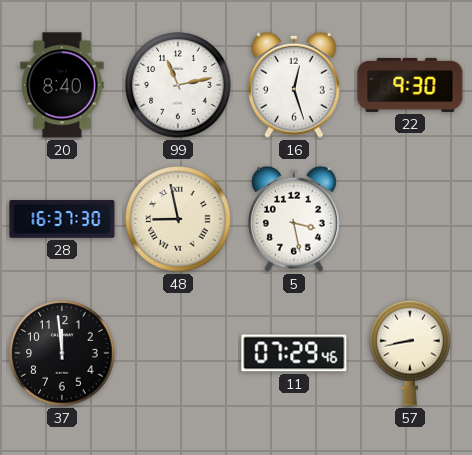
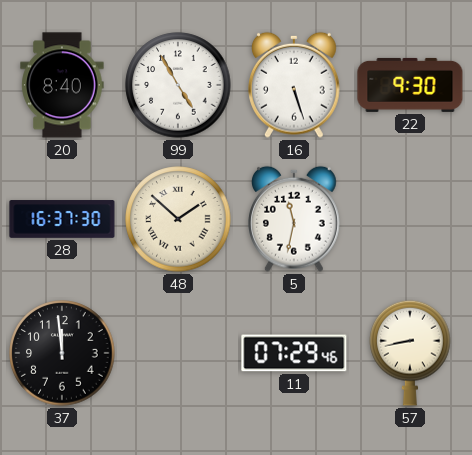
99: 11:13 -> 4:55 (178, 85)
16: 12:27 -> 5:27 (295, 85)
48: 8:58 -> 1:52 (178, 219)
5: 3:28 -> 11:32 (295, 219)
